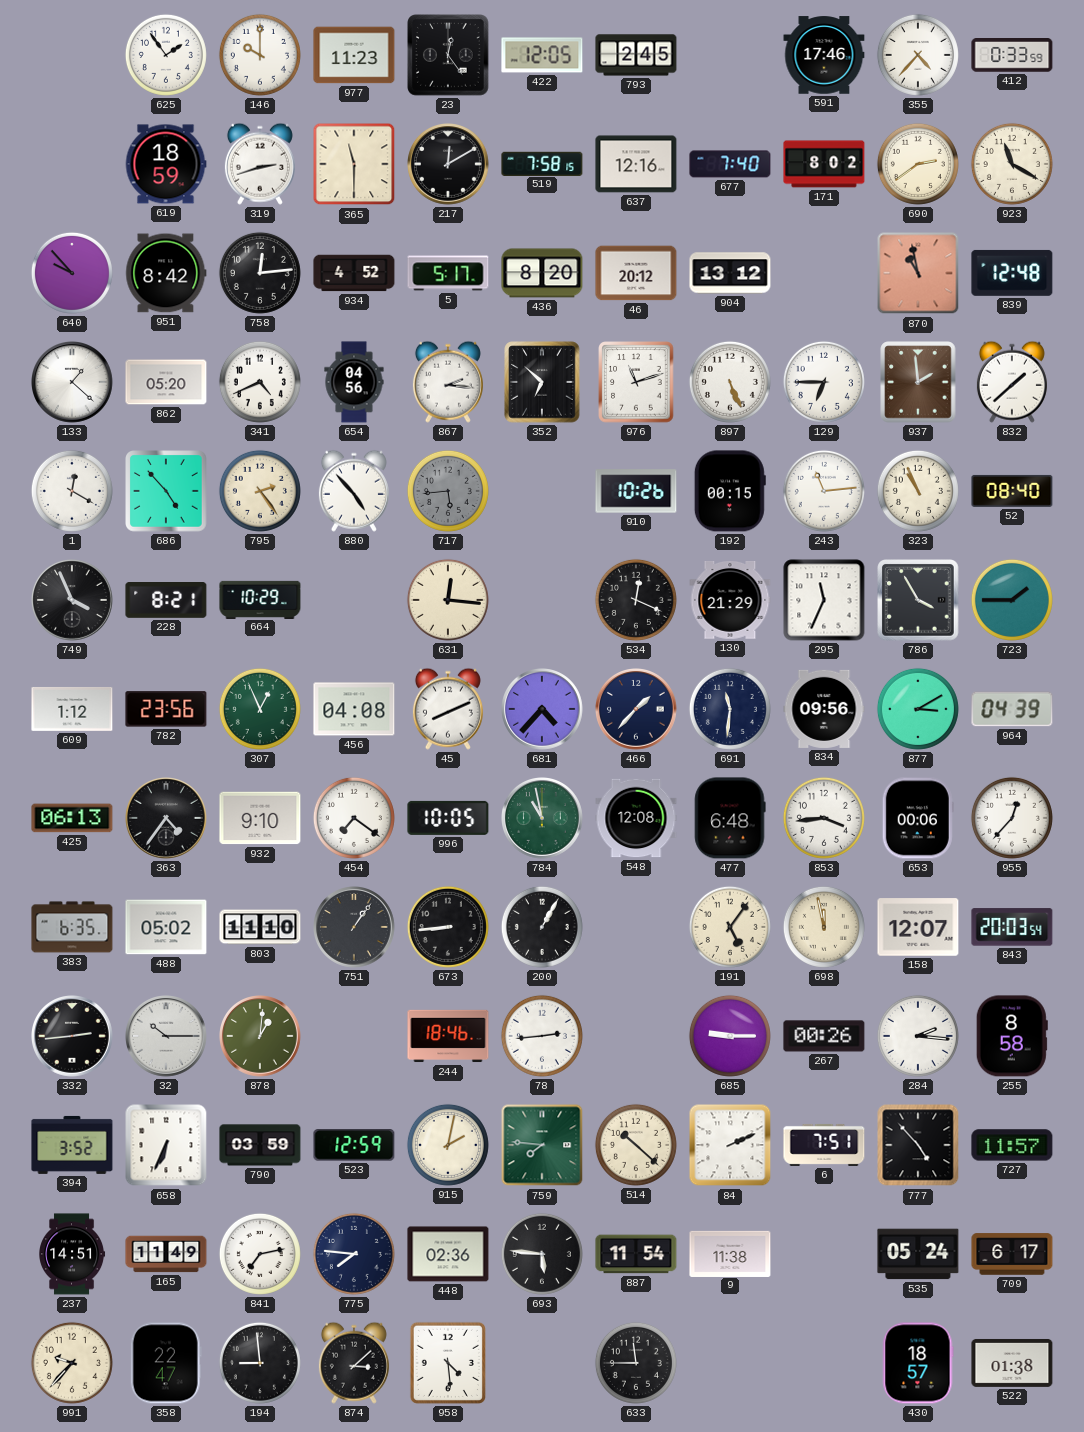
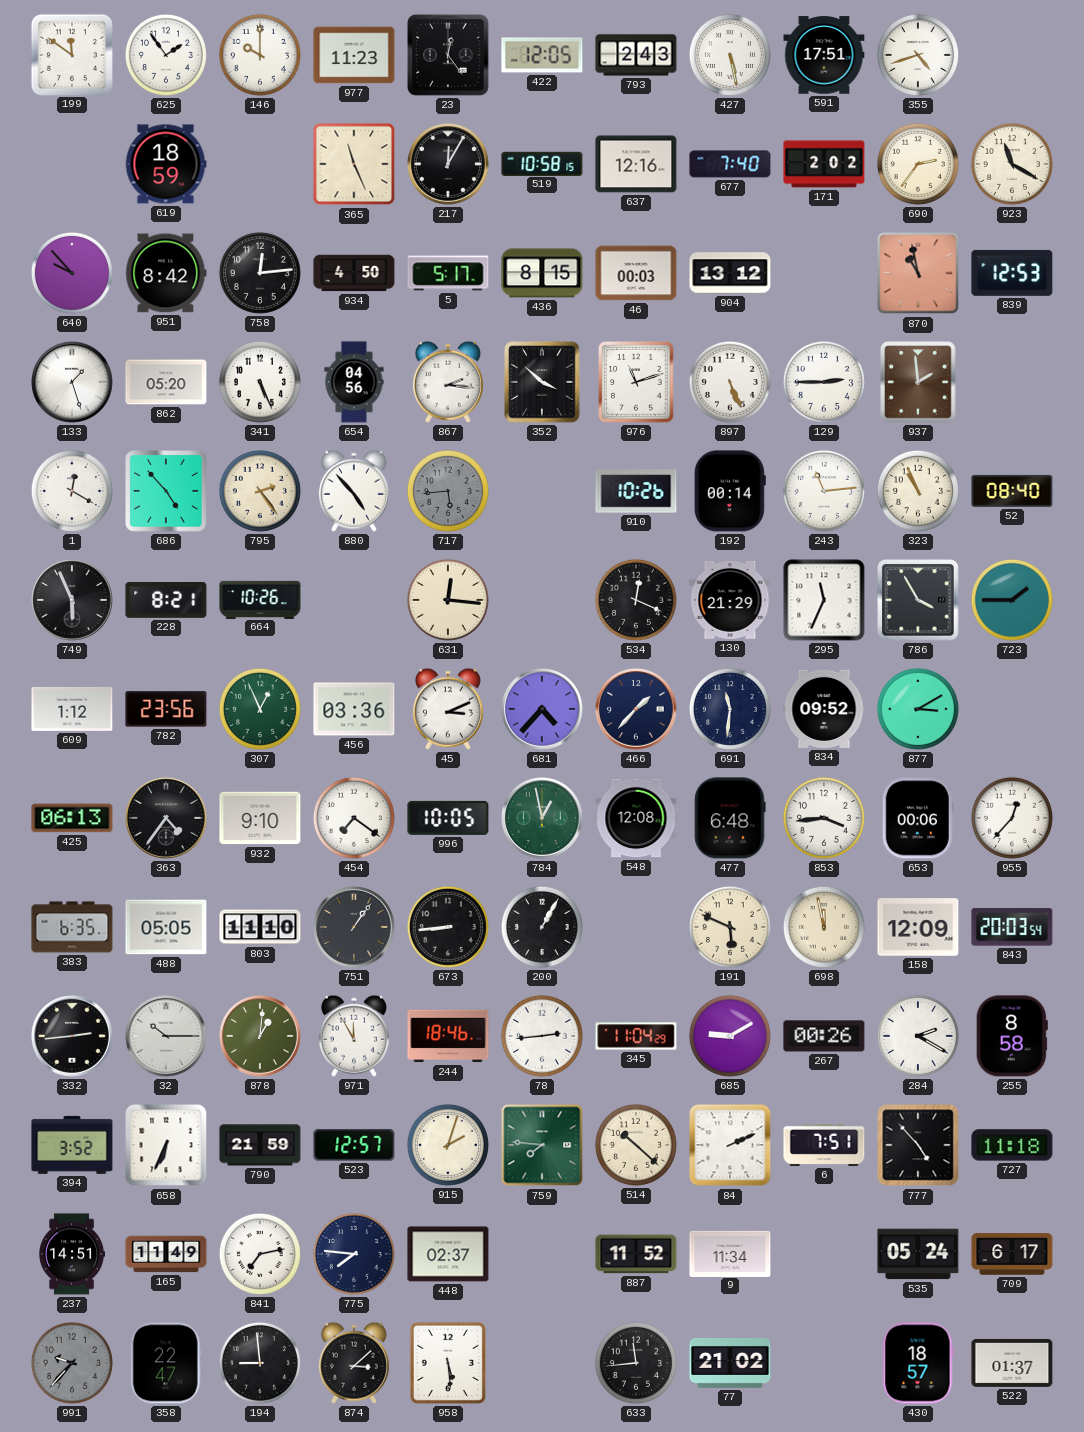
199: none -> 11:51 (71, 54)
793: 2:45 -> 2:43 (636, 55)
427: none -> 5:28 (730, 55)
591: 17:46 -> 17:51 (824, 55)
355: 4:37 -> 4:42 (918, 55)
412: 0:33 -> none (1012, 55)
319: 2:42 -> none (260, 164)
365: 11:30 -> 11:26 (354, 164)
217: 12:10 -> 12:05 (449, 165)
519: 7:58 -> 10:58 (542, 163)
171: 8:02 -> 2:02 (824, 164)
690: 2:39 -> 2:36 (918, 164)
934: 4:52 -> 4:50 (354, 273)
436: 8:20 -> 8:15 (542, 273)
46: 20:12 -> 00:03 (636, 273)
839: 12:48 -> 12:53 (1012, 273)
133: 1:22 -> 1:27 (73, 383)
341: 4:41 -> 5:26 (260, 382)
352: 6:52 -> 3:52 (542, 382)
129: 6:45 -> 2:45 (824, 382)
832: 1:38 -> none (1012, 382)
192: 00:15 -> 00:14 (730, 491)
749: 3:56 -> 5:56 (73, 601)
664: 10:29 -> 10:26 (260, 599)
456: 04:08 -> 03:36 (354, 709)
45: 8:11 -> 3:11 (448, 709)
834: 09:56 -> 09:52 (824, 709)
964: 04:39 -> none (1012, 709)
784: 10:58 -> 12:58 (543, 819)
488: 05:02 -> 05:05 (166, 927)
191: 5:06 -> 5:49 (730, 927)
158: 12:07 -> 12:09 (918, 927)
971: none -> 11:55 (354, 1036)
345: none -> 11:04 (636, 1036)
685: 9:15 -> 9:10 (730, 1036)
284: 2:16 -> 2:20 (918, 1036)
790: 03:59 -> 21:59 (260, 1145)
523: 12:59 -> 12:57 (354, 1145)
915: 2:02 -> 2:03 (448, 1145)
727: 11:57 -> 11:18 (1012, 1145)
448: 02:36 -> 02:37 (448, 1254)
693: 5:46 -> none (542, 1254)
887: 11:54 -> 11:52 (636, 1254)
9: 11:38 -> 11:34 (730, 1253)
991 dial: cream -> grey (72, 1363)
958: 4:29 -> 5:29 (448, 1363)
633: 11:45 -> 11:44 (636, 1363)
77: none -> 21:02 (730, 1363)
522: 01:38 -> 01:37 (1012, 1363)
